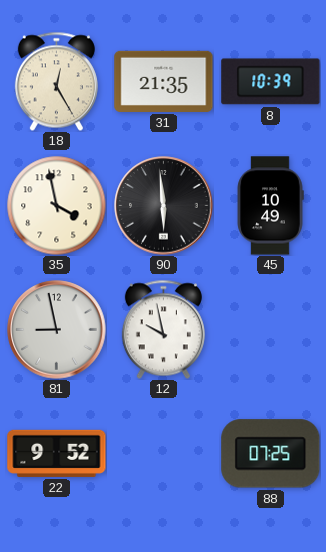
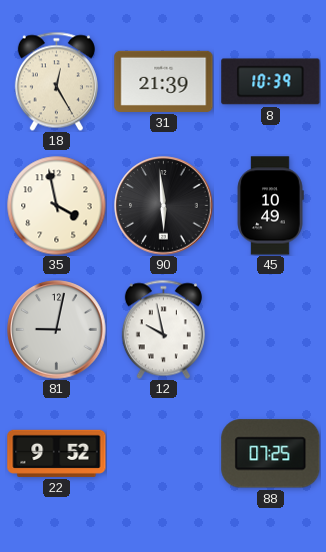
31: 21:35 -> 21:39 (164, 81)
81: 8:58 -> 9:02 (57, 330)
